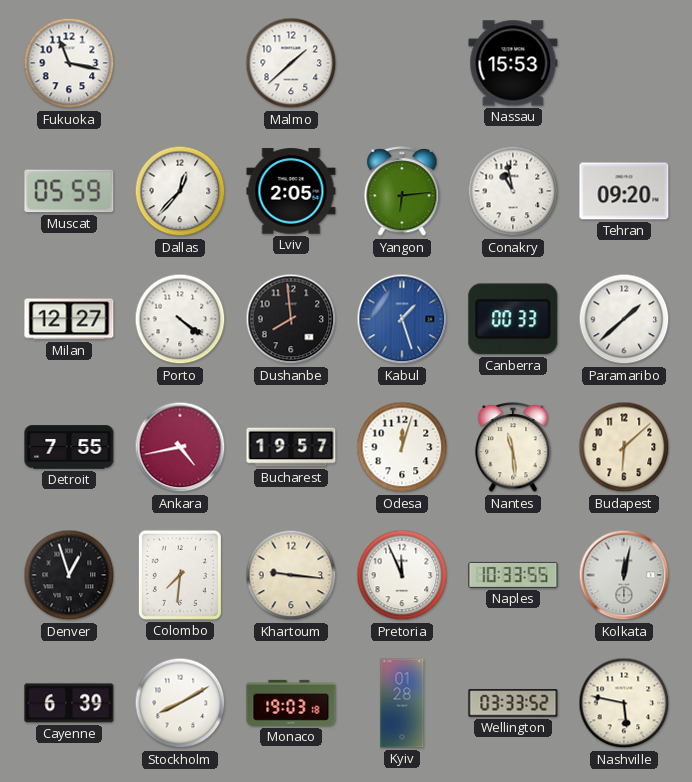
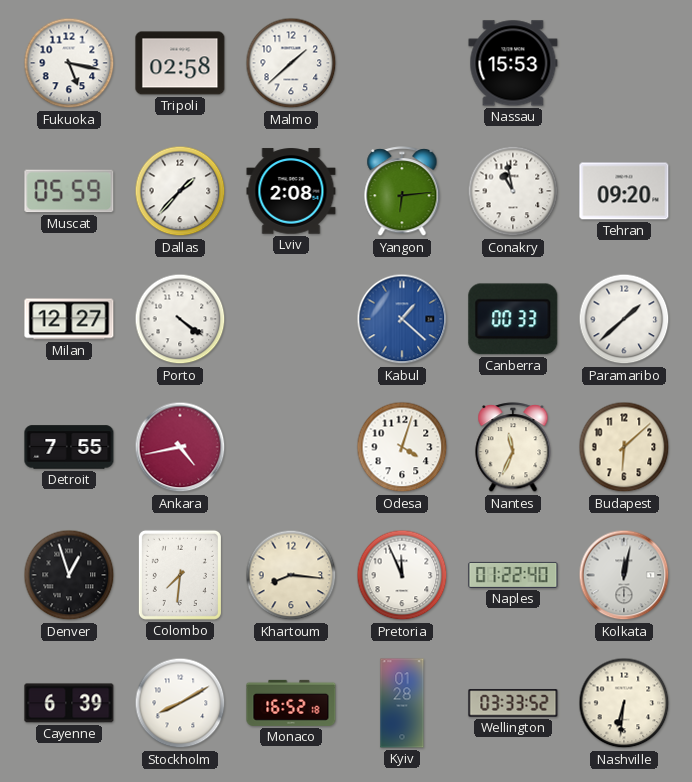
Fukuoka: 11:17 -> 5:17 (69, 63)
Tripoli: none -> 02:58 (180, 63)
Dallas: 12:37 -> 1:37 (180, 191)
Lviv: 2:05 -> 2:08 (291, 191)
Dushanbe: 7:59 -> none (291, 319)
Kabul: 1:27 -> 1:22 (402, 319)
Bucharest: 19:57 -> none (291, 447)
Odesa: 12:03 -> 4:03 (402, 447)
Nantes: 11:29 -> 11:34 (513, 448)
Khartoum: 9:16 -> 8:16 (291, 575)
Naples: 10:33 -> 01:22 (513, 575)
Monaco: 19:03 -> 16:52 (291, 703)
Nashville: 5:47 -> 6:31 (624, 703)
